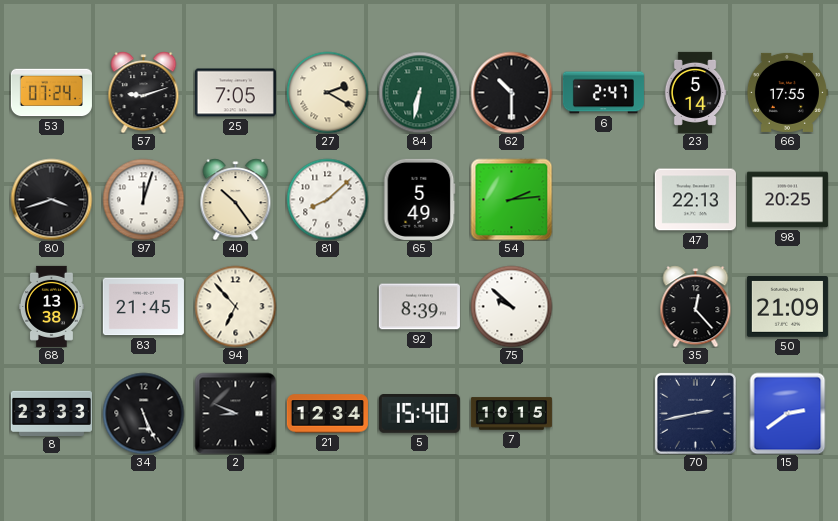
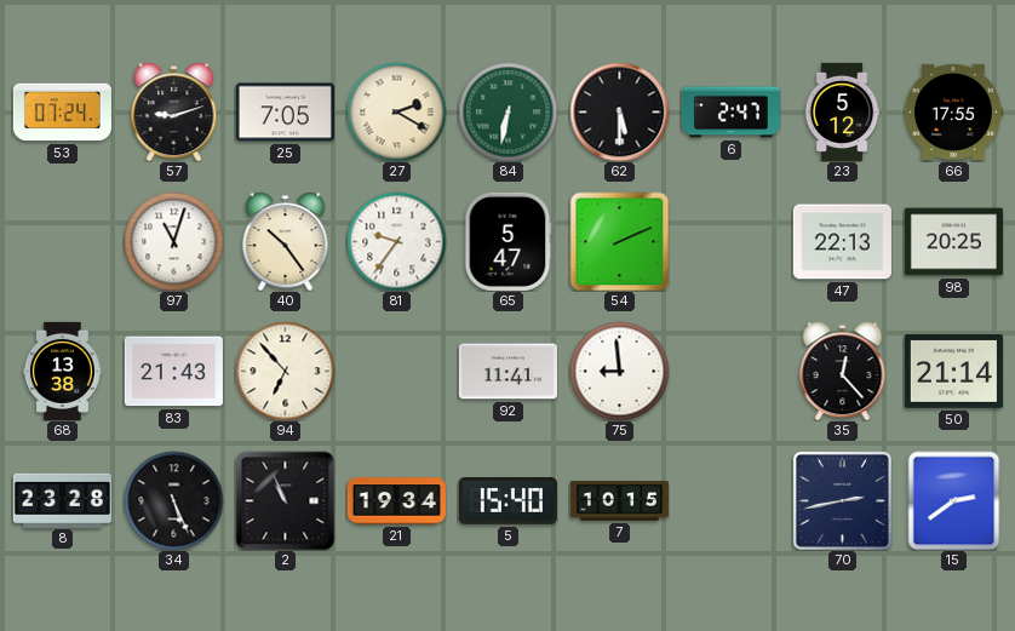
62: 10:30 -> 5:30 (619, 111)
23: 5:14 -> 5:12 (842, 111)
80: 3:42 -> none (51, 199)
97: 12:03 -> 11:03 (173, 241)
81: 8:08 -> 9:36 (396, 241)
65: 5:49 -> 5:47 (508, 241)
54: 2:14 -> 2:11 (619, 241)
83: 21:45 -> 21:43 (173, 372)
92: 8:39 -> 11:41 (508, 372)
75: 9:52 -> 8:59 (619, 371)
50: 21:09 -> 21:14 (953, 372)
8: 23:33 -> 23:28 (62, 500)
2: 8:49 -> 10:56 (285, 500)
21: 12:34 -> 19:34 (396, 501)
